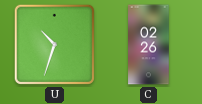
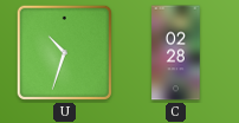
C: 02:26 -> 02:28 (176, 53)
